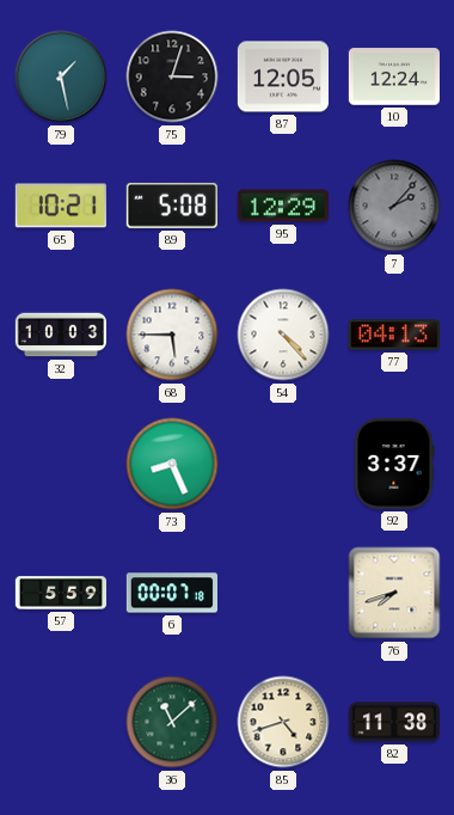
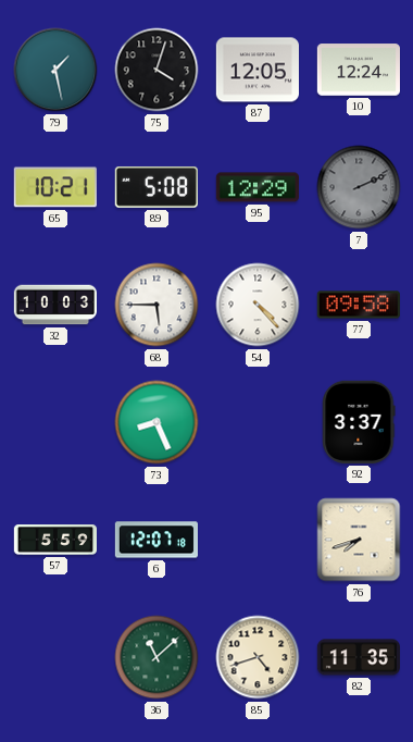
75: 3:03 -> 4:03 (157, 70)
7: 2:07 -> 2:11 (359, 187)
77: 04:13 -> 09:58 (359, 305)
6: 00:07 -> 12:07 (155, 540)
82: 11:38 -> 11:35 (358, 657)
